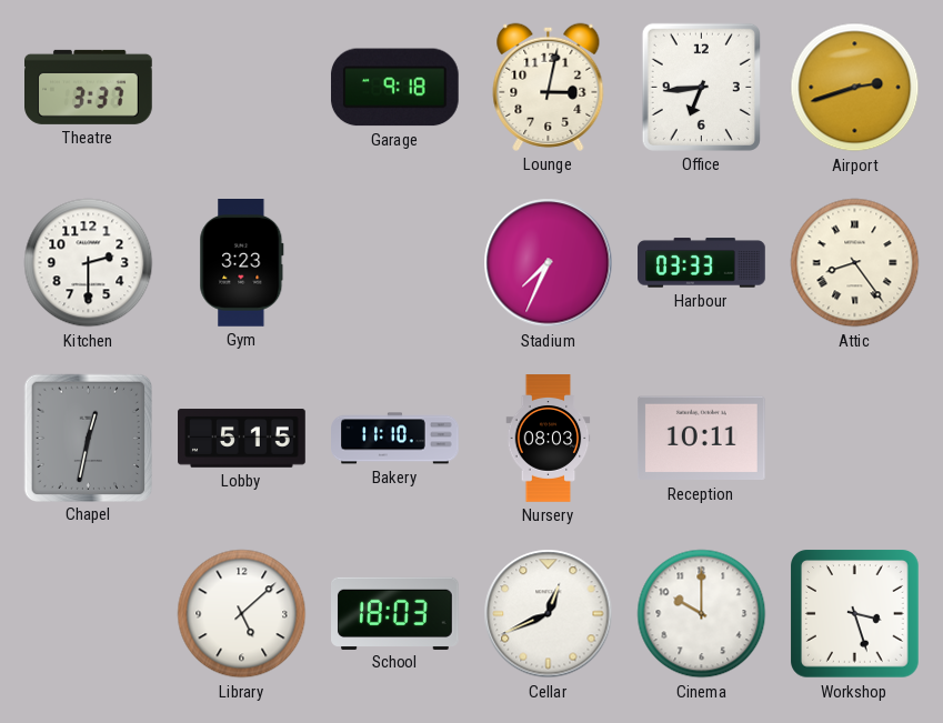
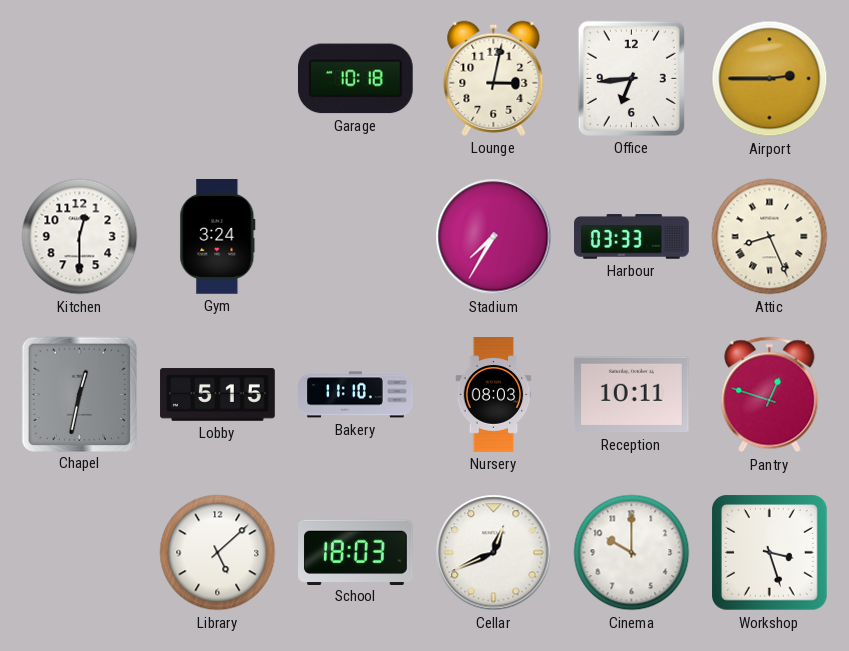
Theatre: 3:37 -> none (89, 87)
Garage: 9:18 -> 10:18 (355, 79)
Airport: 2:42 -> 2:45 (770, 79)
Kitchen: 2:30 -> 12:30 (80, 237)
Gym: 3:23 -> 3:24 (218, 237)
Stadium: 7:34 -> 7:35 (494, 237)
Attic: 8:24 -> 8:26 (770, 237)
Pantry: none -> 12:48 (770, 395)
